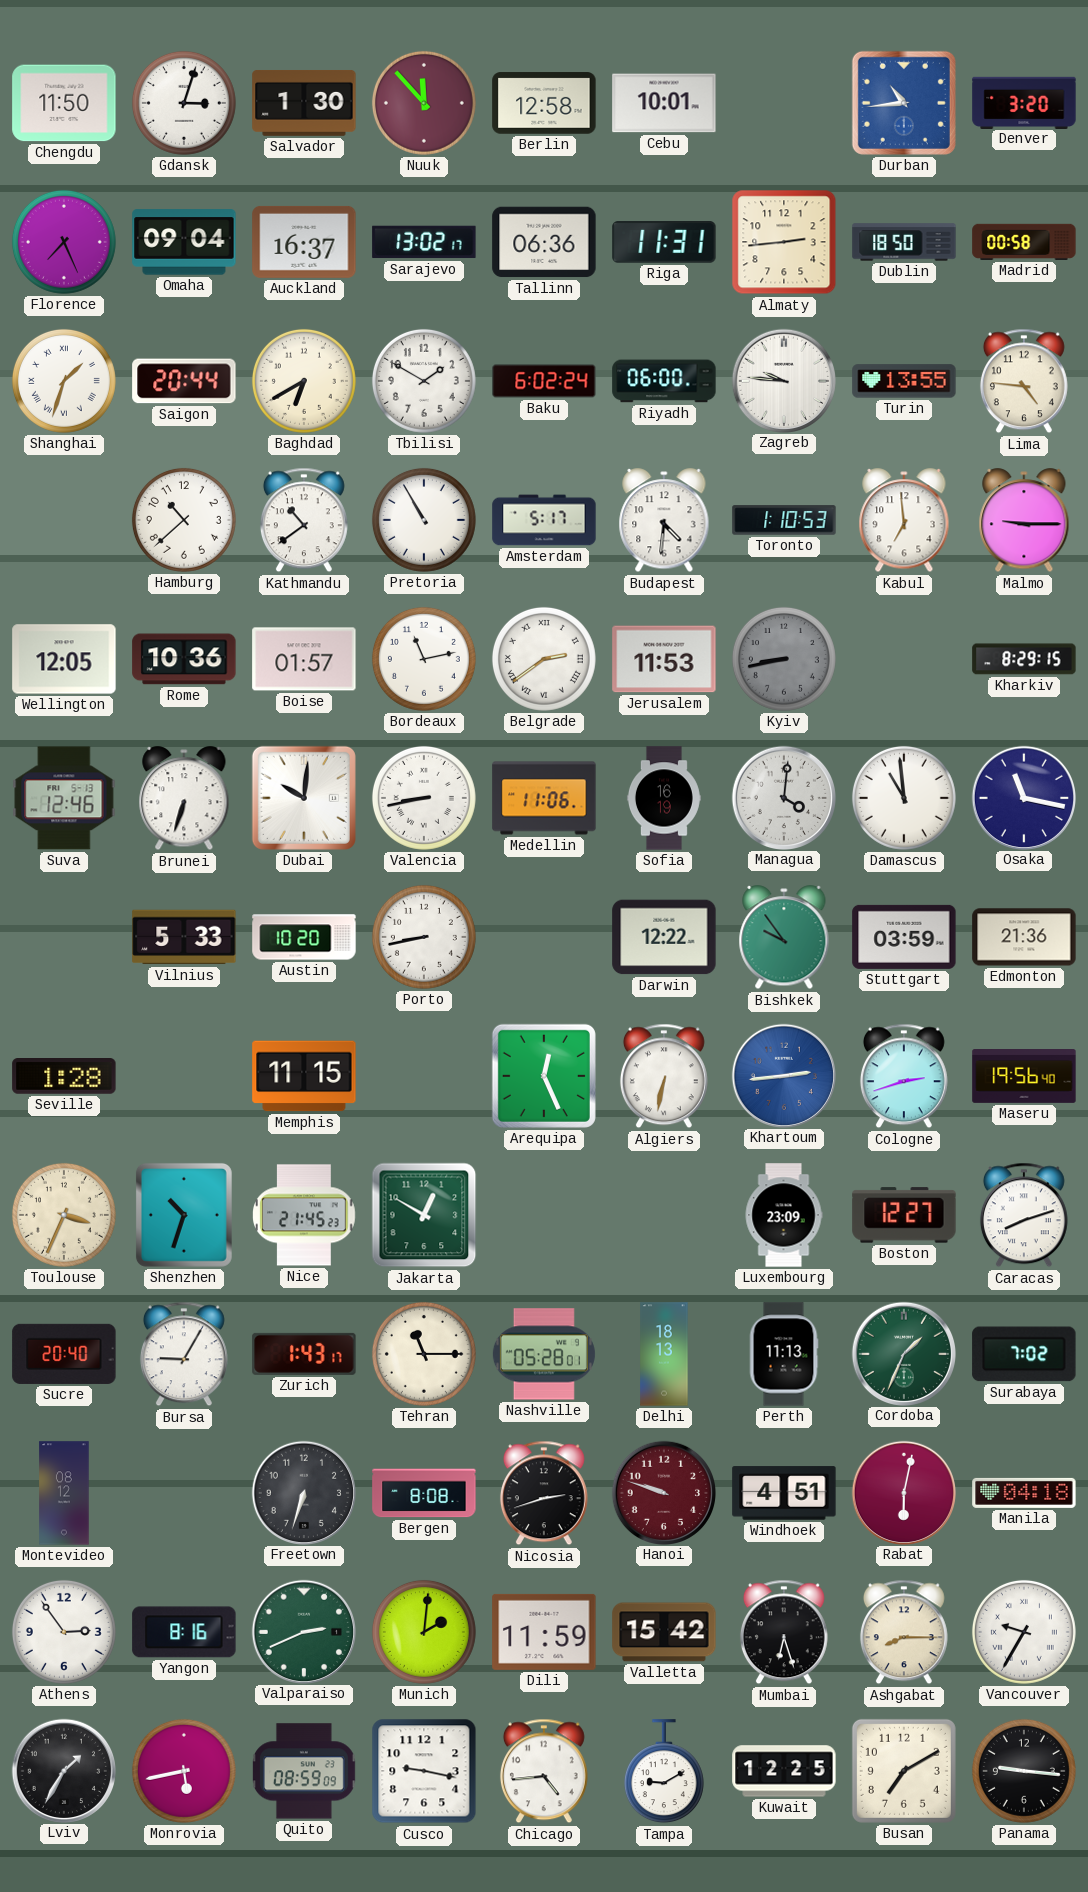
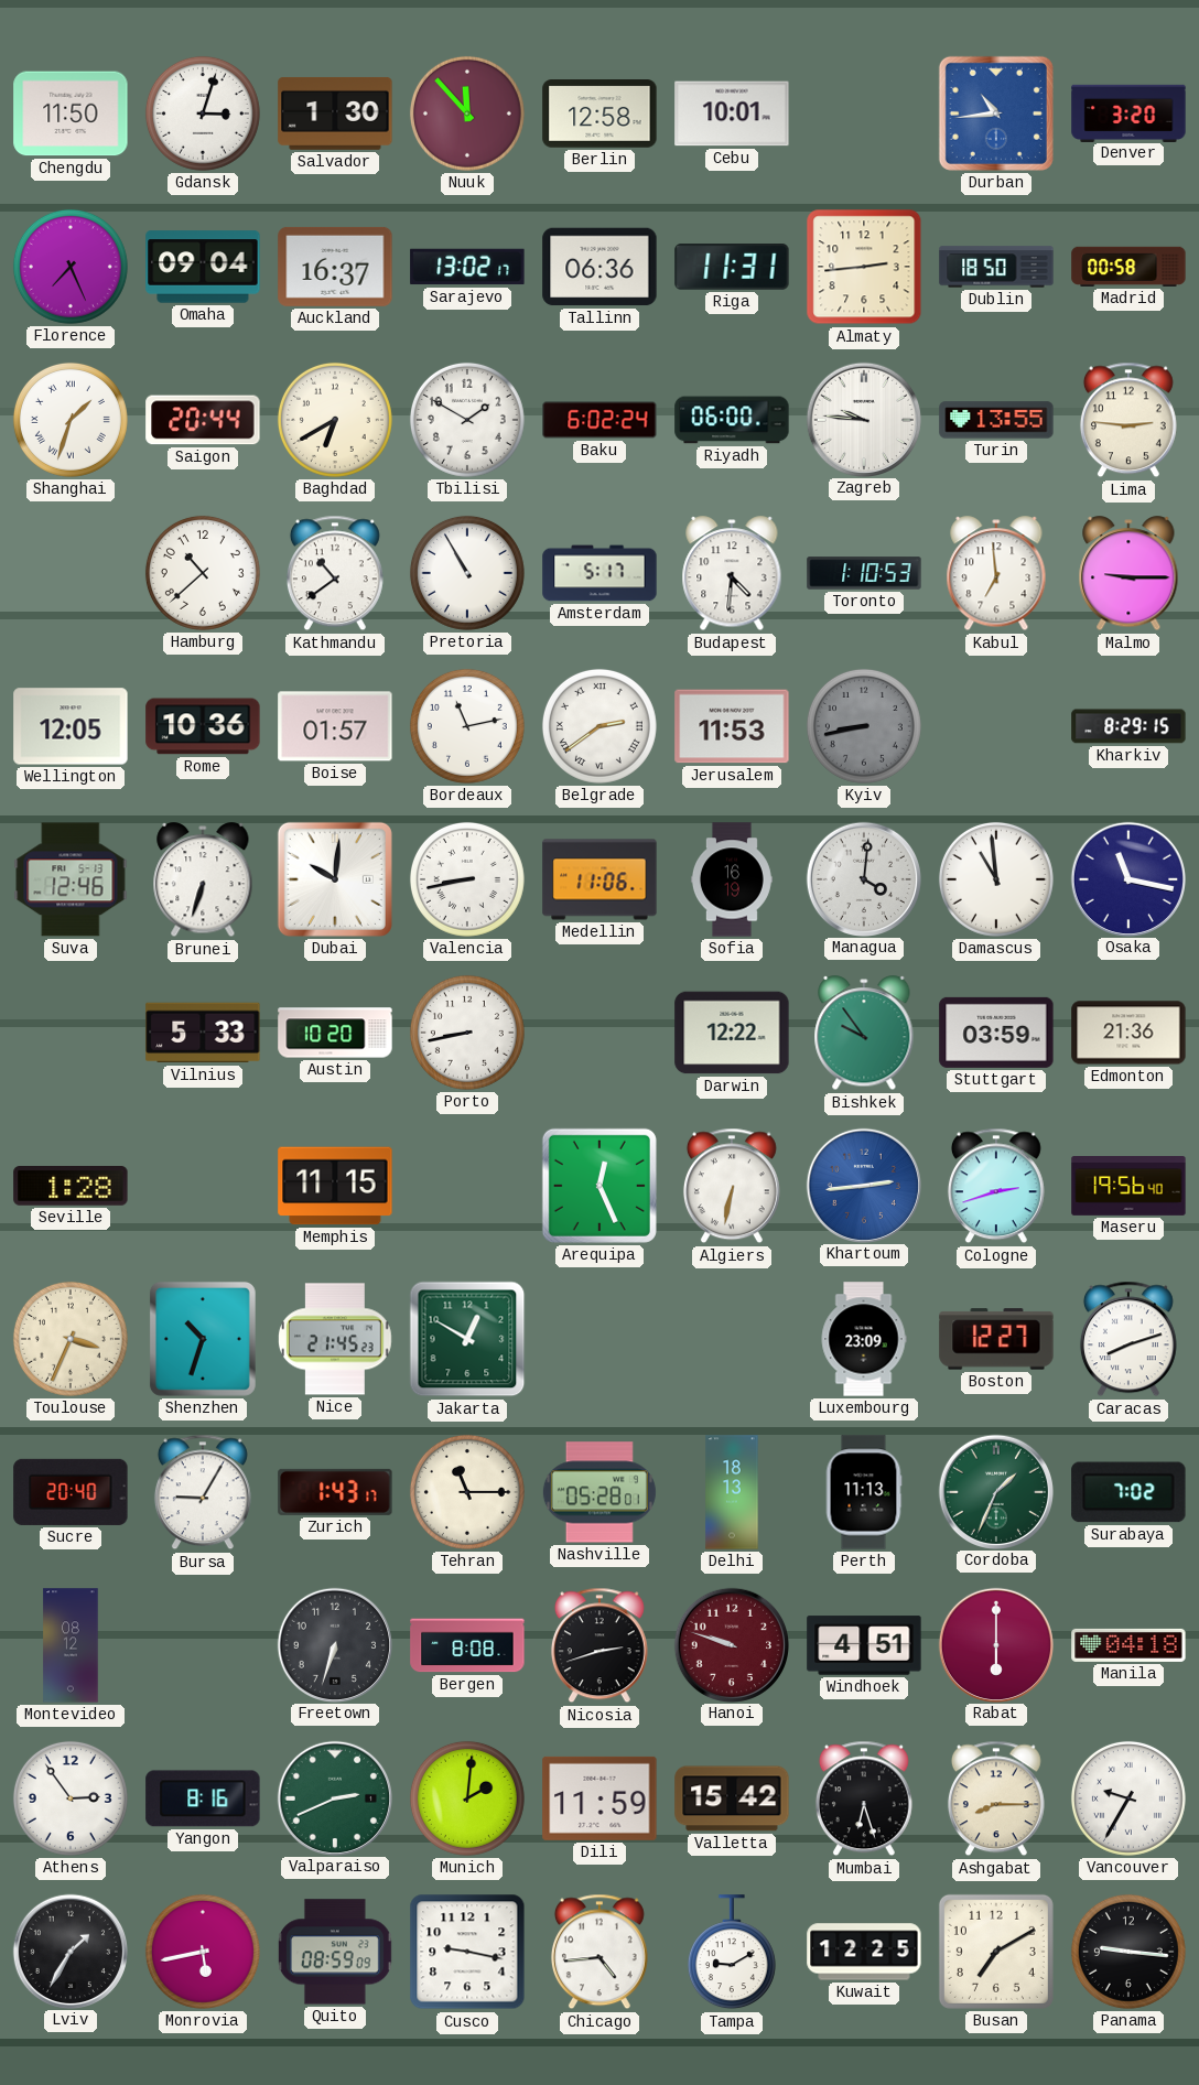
Lima: 4:46 -> 2:46 (1128, 420)
Rabat: 6:02 -> 6:00 (995, 1644)
